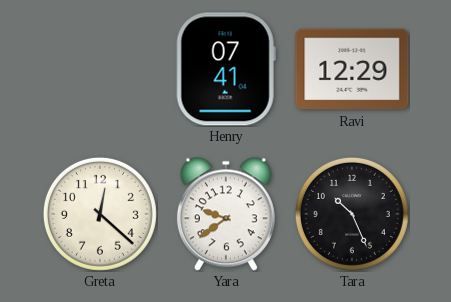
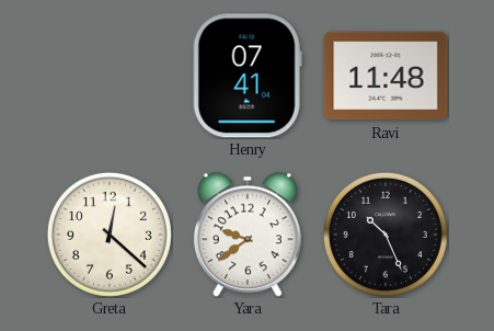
Ravi: 12:29 -> 11:48 (386, 76)
